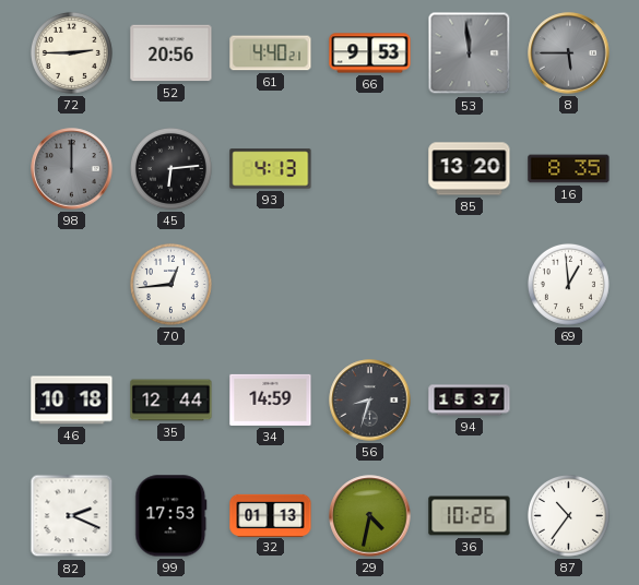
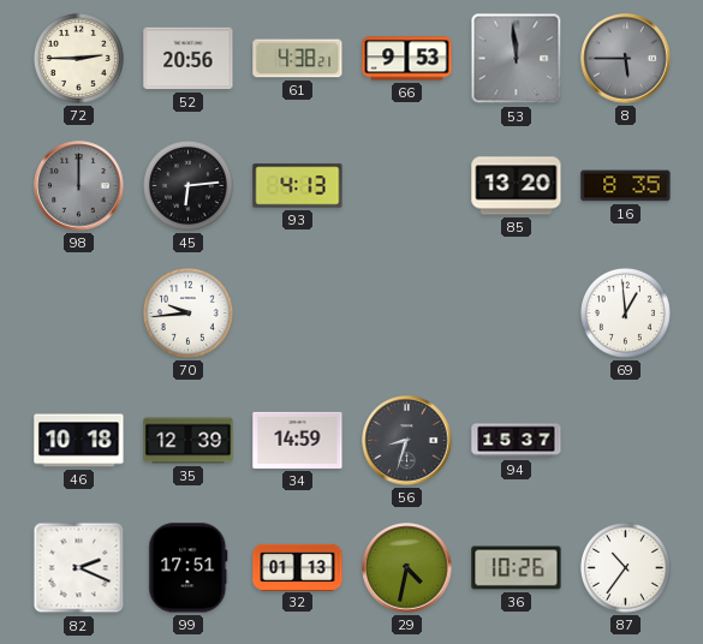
61: 4:40 -> 4:38 (298, 59)
70: 12:44 -> 9:44 (187, 312)
35: 12:44 -> 12:39 (189, 441)
99: 17:53 -> 17:51 (189, 568)
